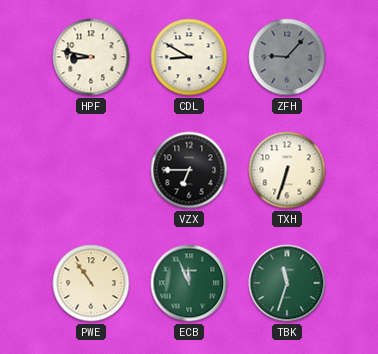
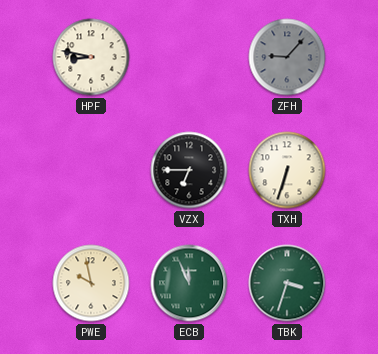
CDL: 8:50 -> none (189, 57)
PWE: 10:54 -> 9:58 (91, 283)
TBK: 11:33 -> 3:33 (287, 283)
